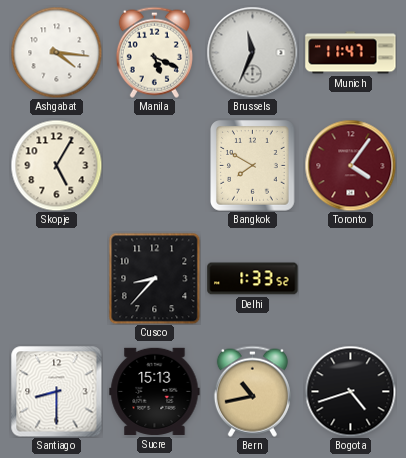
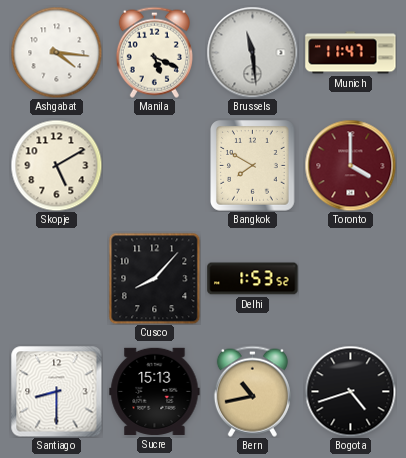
Brussels: 11:34 -> 11:29 (252, 52)
Skopje: 5:05 -> 5:10 (56, 165)
Toronto: 4:06 -> 4:00 (350, 165)
Cusco: 8:37 -> 8:07 (154, 278)
Delhi: 1:33 -> 1:53 (253, 279)
